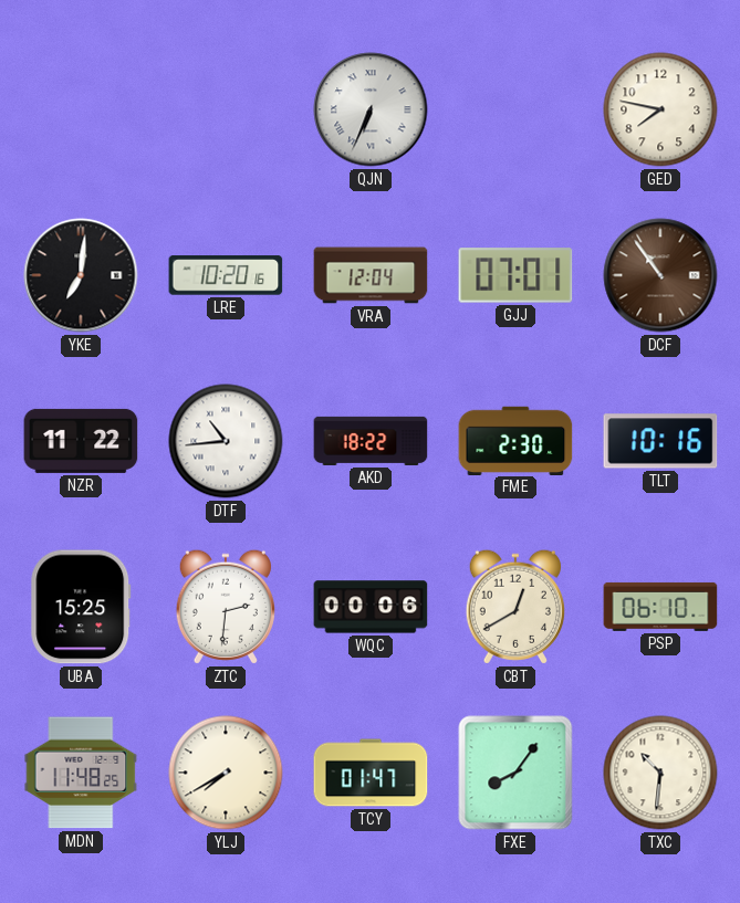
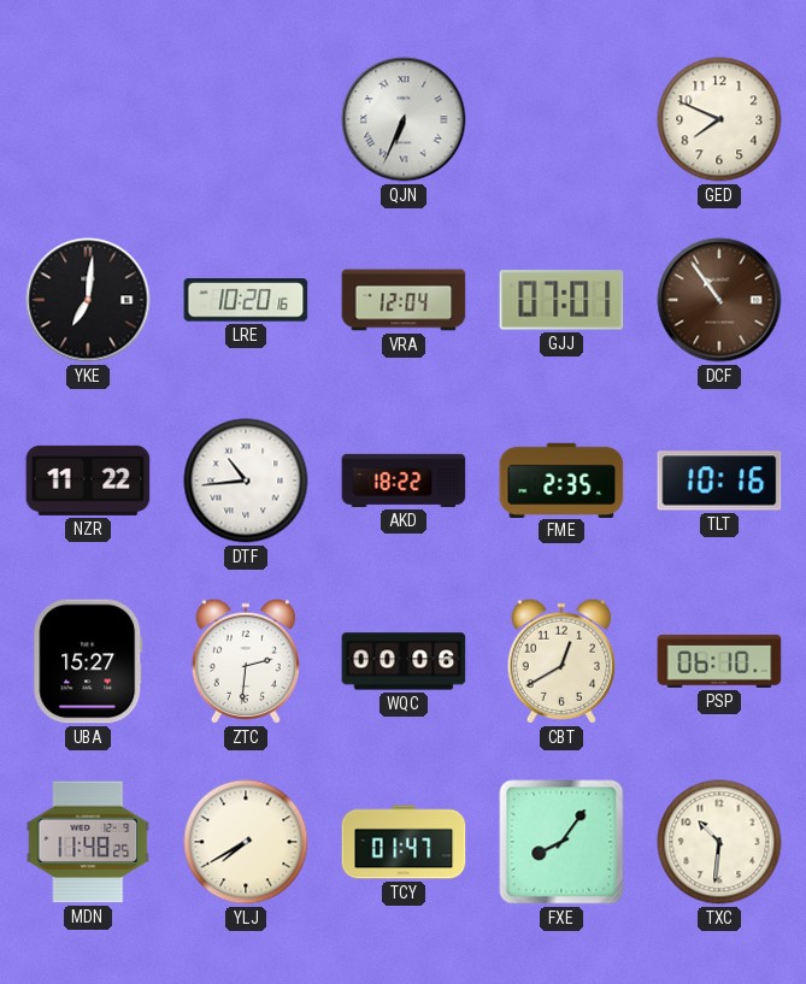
GED: 7:47 -> 7:49 (719, 119)
FME: 2:30 -> 2:35 (561, 479)
UBA: 15:25 -> 15:27 (88, 661)
